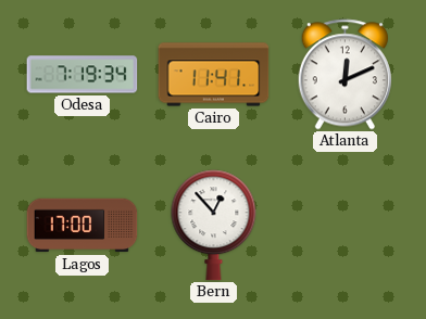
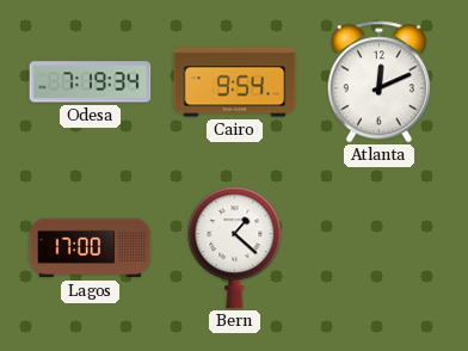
Cairo: 11:41 -> 9:54 (235, 82)
Bern: 12:53 -> 1:22 (235, 248)
